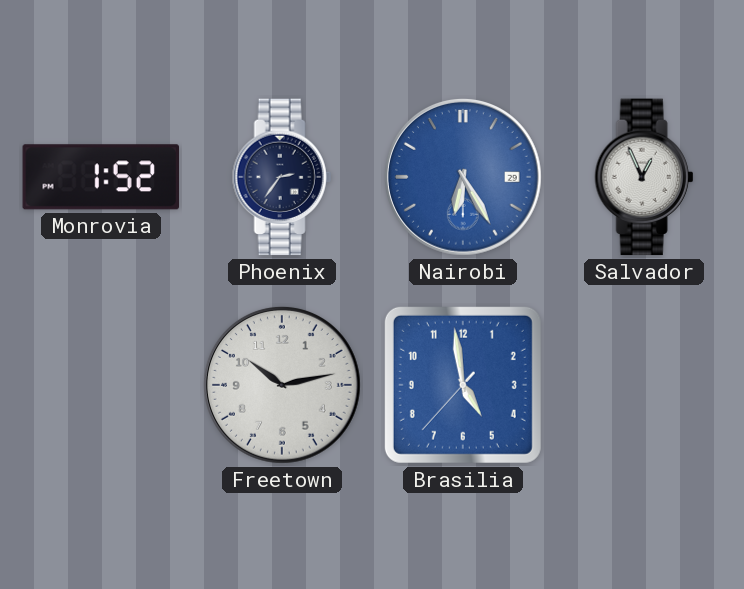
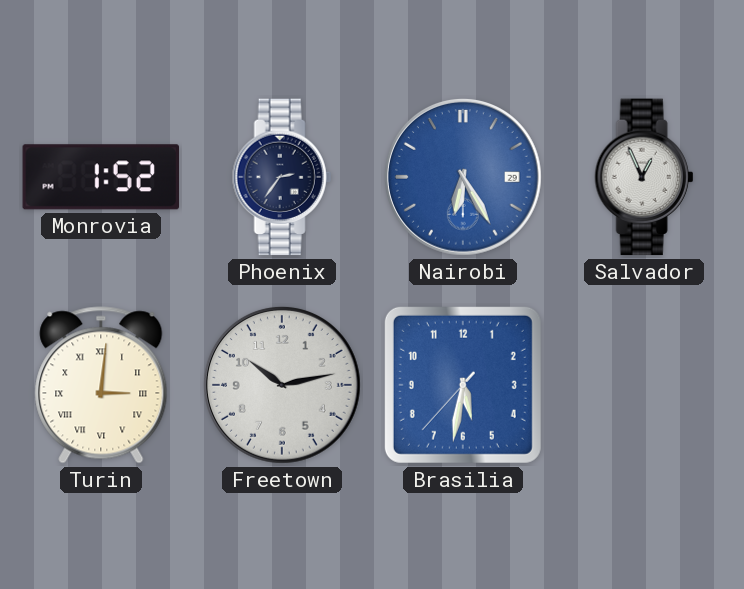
Turin: none -> 3:01 (101, 385)
Brasilia: 4:58 -> 5:31 (463, 385)
